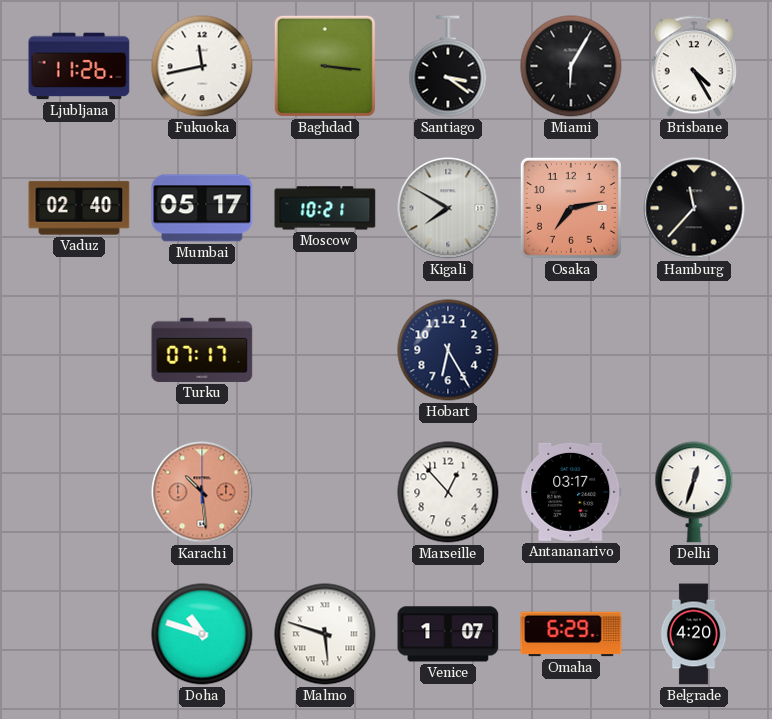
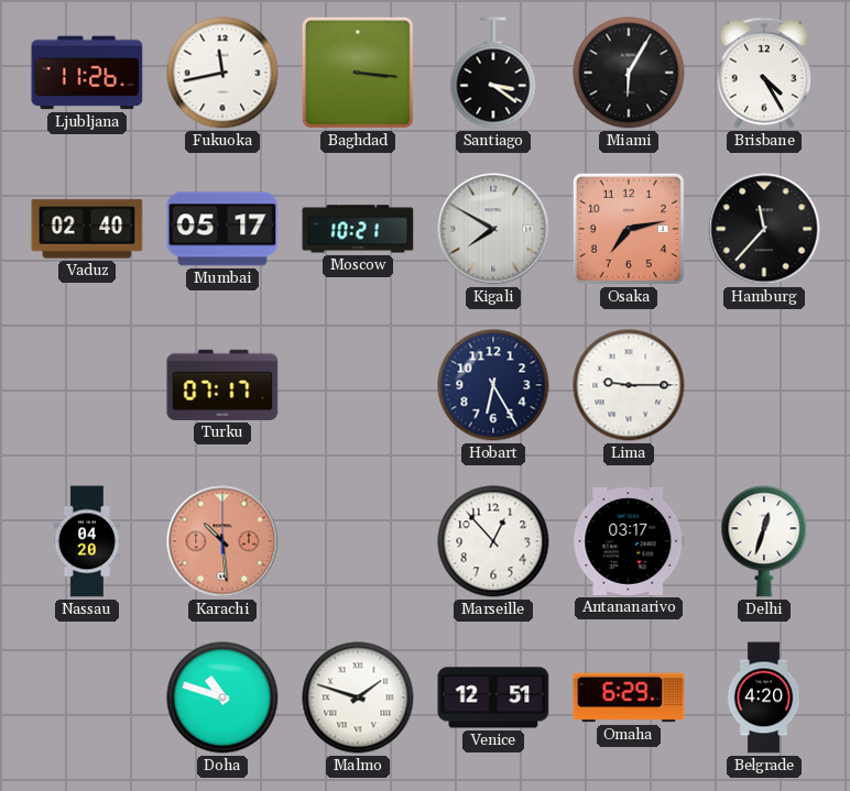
Lima: none -> 9:15 (629, 385)
Nassau: none -> 04:20 (86, 541)
Malmo: 5:48 -> 1:48 (358, 697)
Venice: 1:07 -> 12:51 (493, 697)
